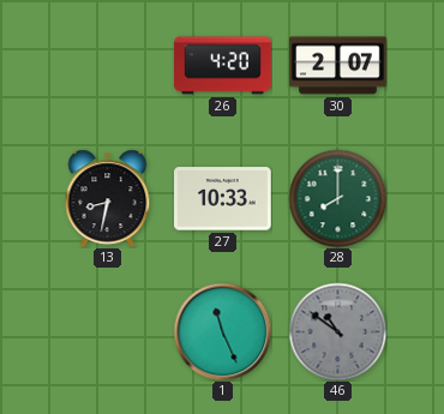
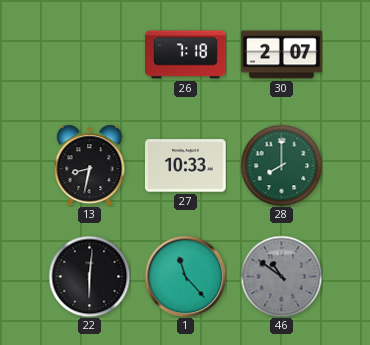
26: 4:20 -> 7:18 (186, 55)
22: none -> 6:01 (89, 276)
1: 11:26 -> 11:23 (185, 276)
